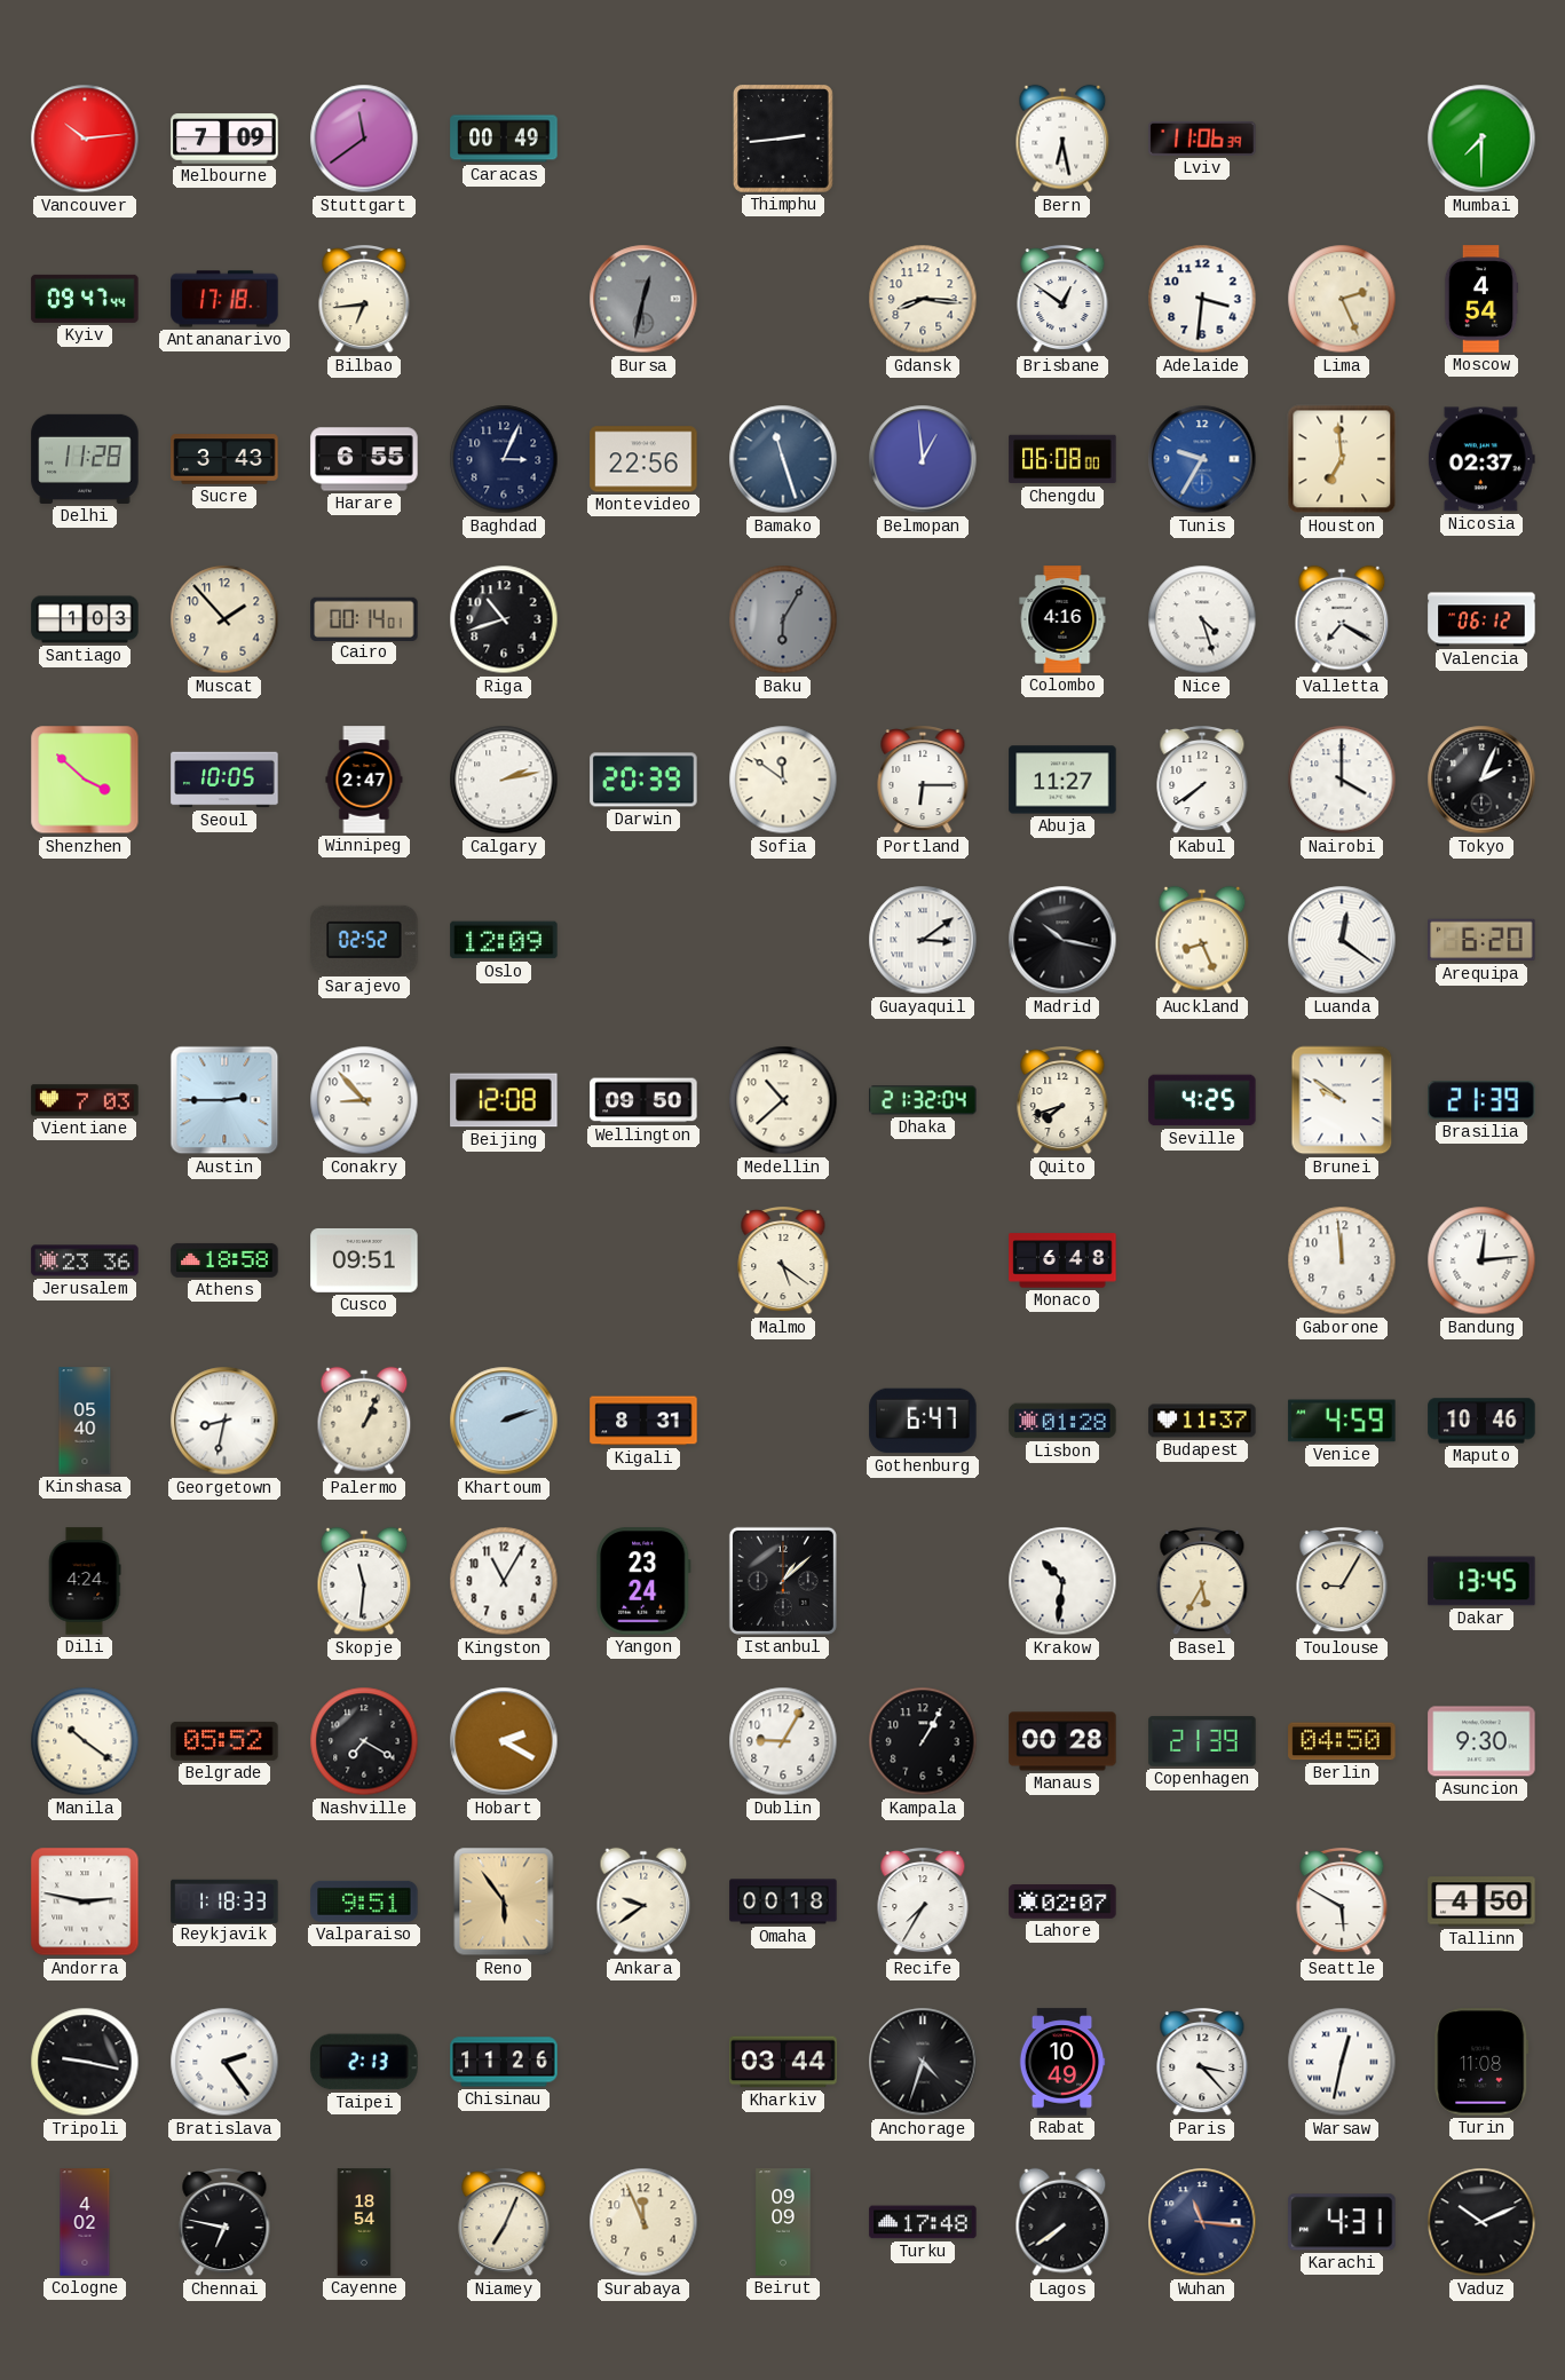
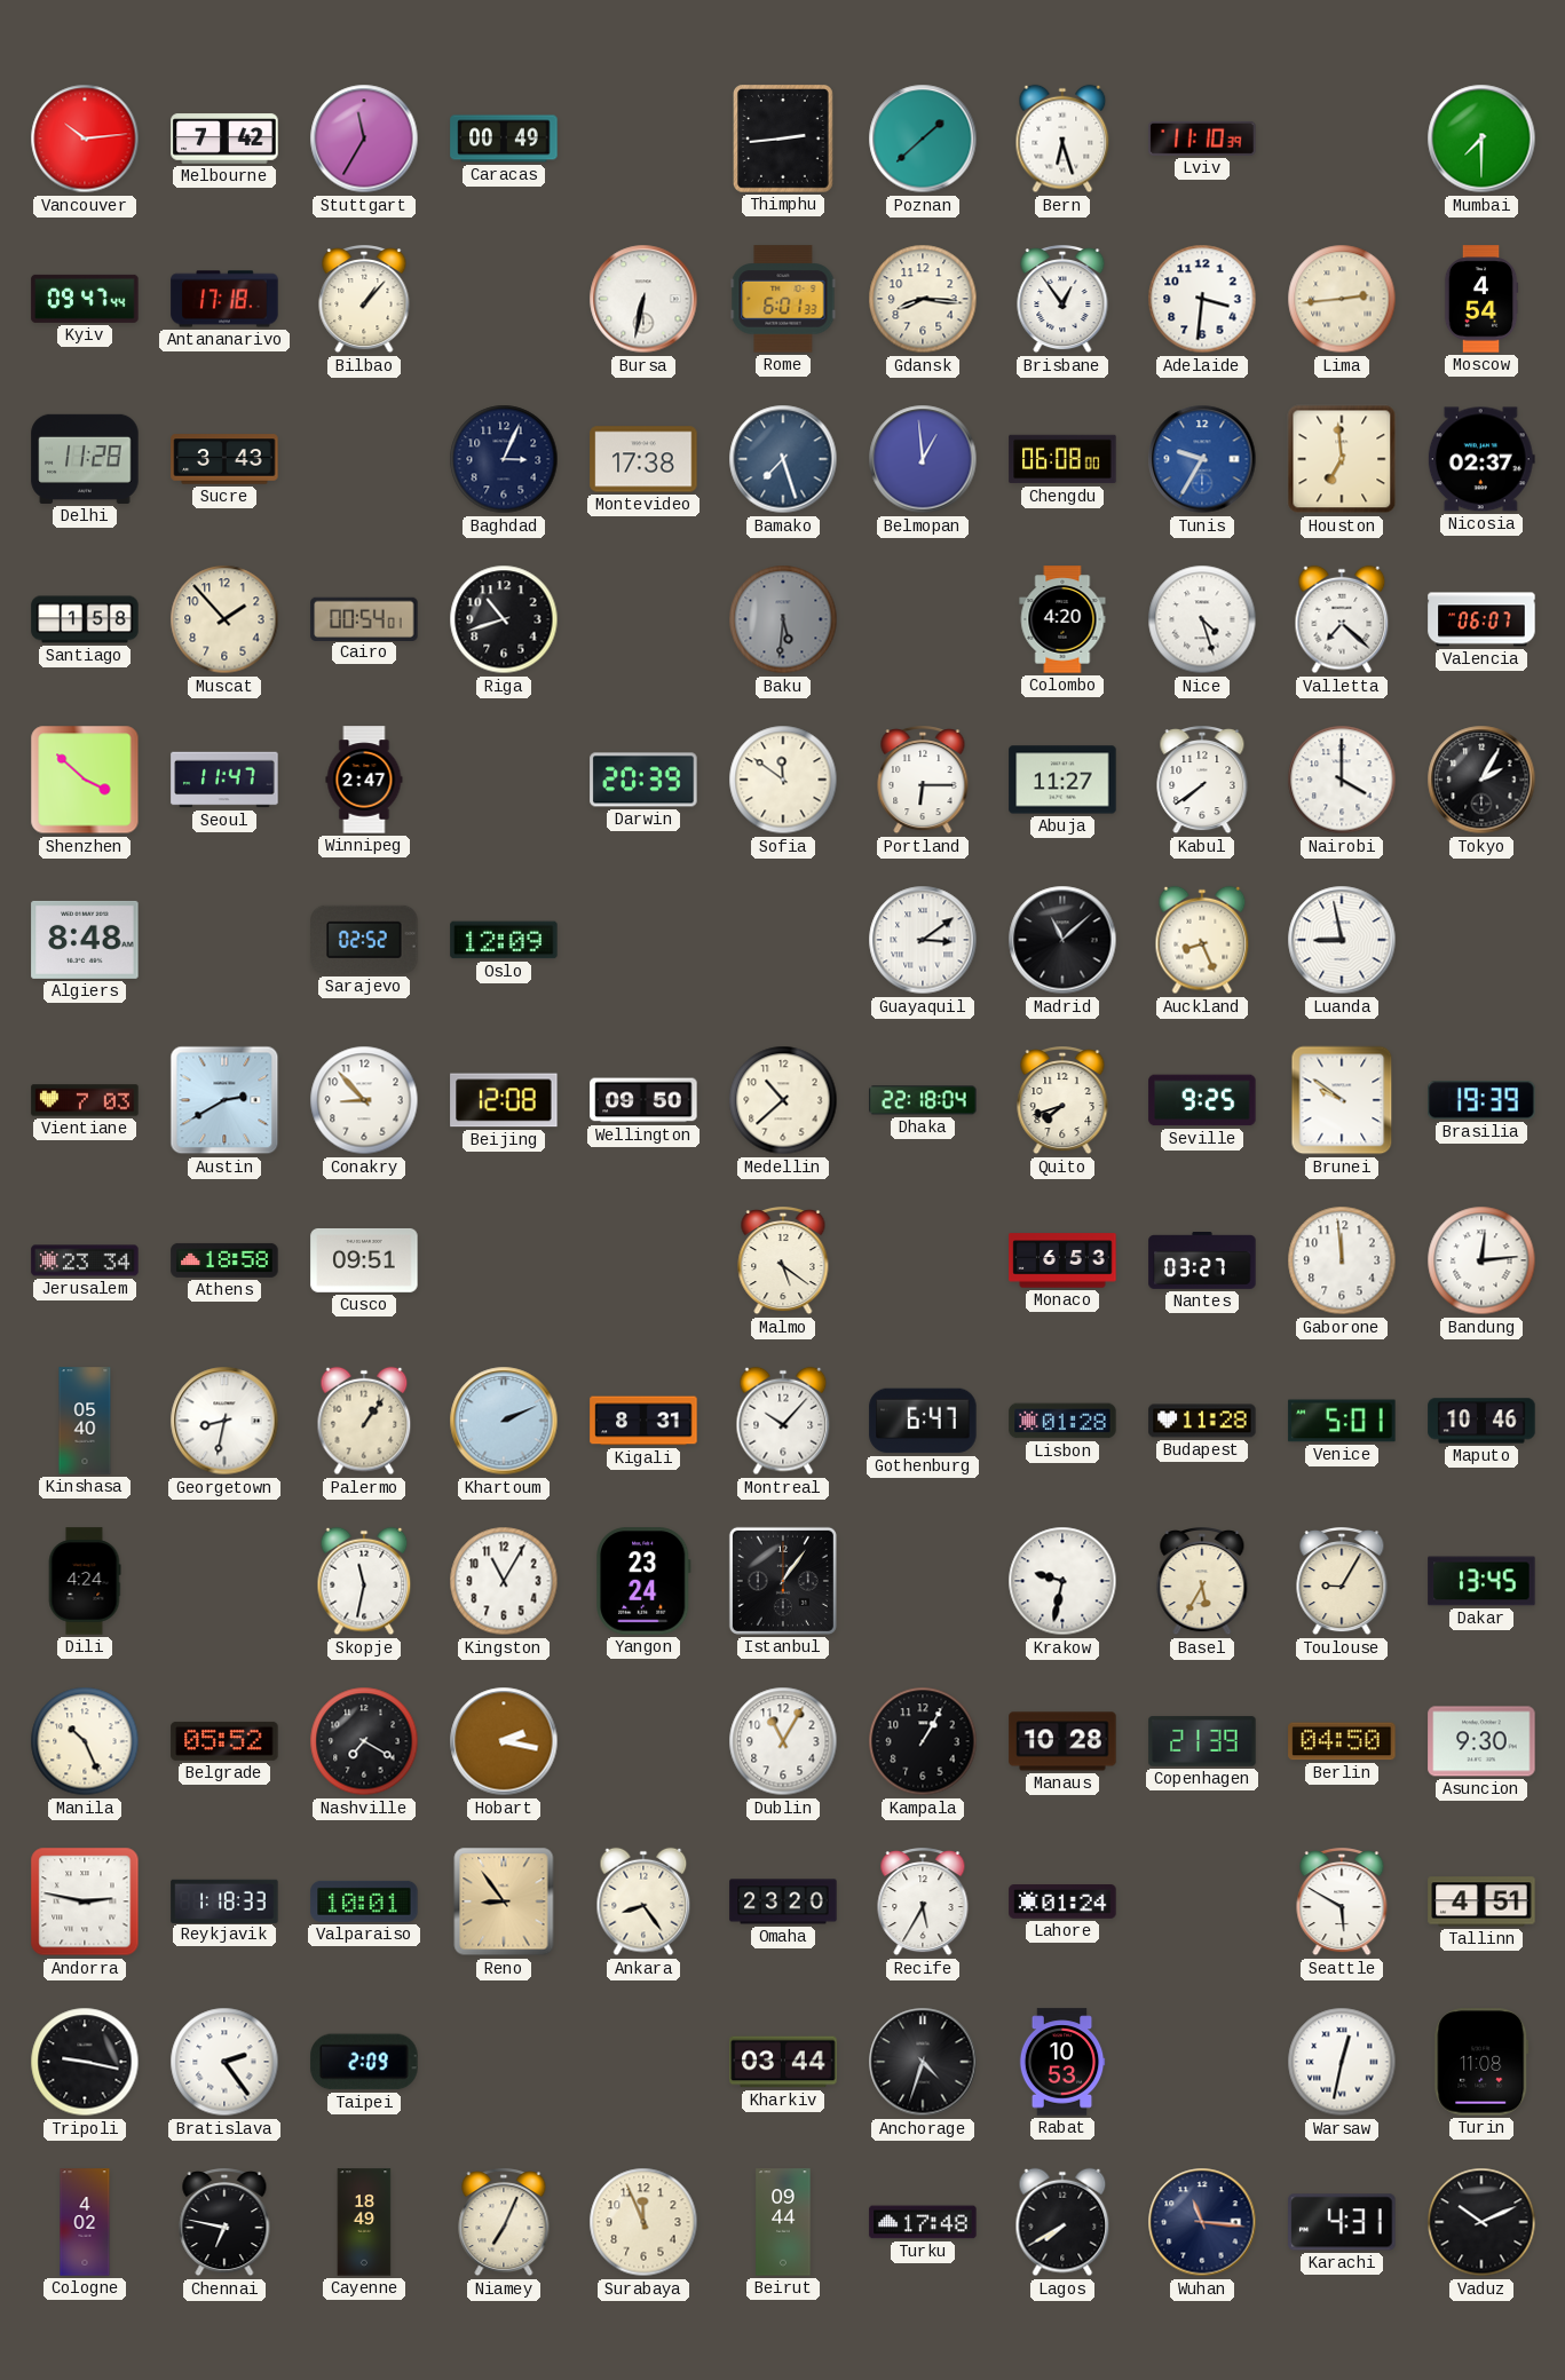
Melbourne: 7:09 -> 7:42 (224, 139)
Stuttgart: 11:39 -> 11:35 (364, 139)
Poznan: none -> 1:38 (923, 139)
Bern: 6:28 -> 6:27 (1062, 139)
Lviv: 11:06 -> 11:10 (1202, 139)
Bilbao: 6:44 -> 1:07 (364, 300)
Bursa: 12:32 -> 6:32 (643, 299)
Bursa dial: grey -> white (643, 299)
Rome: none -> 6:01 (783, 299)
Brisbane: 12:51 -> 12:54 (1062, 300)
Lima: 2:26 -> 2:44 (1342, 299)
Harare: 6:55 -> none (364, 459)
Montevideo: 22:56 -> 17:38 (643, 459)
Bamako: 11:27 -> 7:27 (783, 459)
Santiago: 1:03 -> 1:58 (85, 619)
Cairo: 00:14 -> 00:54 (364, 618)
Baku: 6:05 -> 5:31 (783, 619)
Colombo: 4:16 -> 4:20 (1062, 619)
Valletta: 7:20 -> 7:22 (1342, 619)
Valencia: 06:12 -> 06:07 (1481, 619)
Seoul: 10:05 -> 11:47 (224, 780)
Calgary: 2:13 -> none (504, 780)
Tokyo: 2:04 -> 2:05 (1481, 780)
Algiers: none -> 8:48 (85, 940)
Madrid: 10:17 -> 11:08 (1062, 940)
Luanda: 12:21 -> 8:58 (1342, 940)
Arequipa: 6:20 -> none (1481, 940)
Austin: 2:45 -> 2:40 (224, 1100)
Dhaka: 21:32 -> 22:18 (923, 1100)
Seville: 4:25 -> 9:25 (1202, 1100)
Brasilia: 21:39 -> 19:39 (1481, 1100)
Jerusalem: 23:36 -> 23:34 (85, 1260)
Monaco: 6:48 -> 6:53 (1062, 1260)
Nantes: none -> 03:27 (1202, 1262)
Palermo: 1:04 -> 1:06 (364, 1421)
Khartoum: 2:12 -> 2:11 (504, 1421)
Montreal: none -> 10:07 (783, 1421)
Budapest: 11:37 -> 11:28 (1202, 1421)
Venice: 4:59 -> 5:01 (1342, 1421)
Skopje: 11:31 -> 11:32 (364, 1581)
Istanbul: 1:08 -> 1:06 (783, 1581)
Krakow: 10:31 -> 9:32 (1062, 1581)
Manila: 10:21 -> 10:26 (85, 1741)
Hobart: 2:20 -> 2:17 (504, 1741)
Dublin: 9:05 -> 11:05 (783, 1741)
Manaus: 00:28 -> 10:28 (1062, 1741)
Valparaiso: 9:51 -> 10:01 (364, 1901)
Reno: 5:54 -> 8:54 (504, 1901)
Ankara: 9:39 -> 8:24 (643, 1901)
Omaha: 00:18 -> 23:20 (783, 1901)
Recife: 7:35 -> 5:35 (923, 1903)
Lahore: 02:07 -> 01:24 (1062, 1903)
Tallinn: 4:50 -> 4:51 (1481, 1901)
Taipei: 2:13 -> 2:09 (364, 2062)
Chisinau: 11:26 -> none (504, 2062)
Rabat: 10:49 -> 10:53 (1062, 2062)
Paris: 3:23 -> none (1202, 2063)
Cayenne: 18:54 -> 18:49 (364, 2222)
Beirut: 09:09 -> 09:44 (783, 2222)
Lagos: 7:39 -> 7:40 (1062, 2222)
